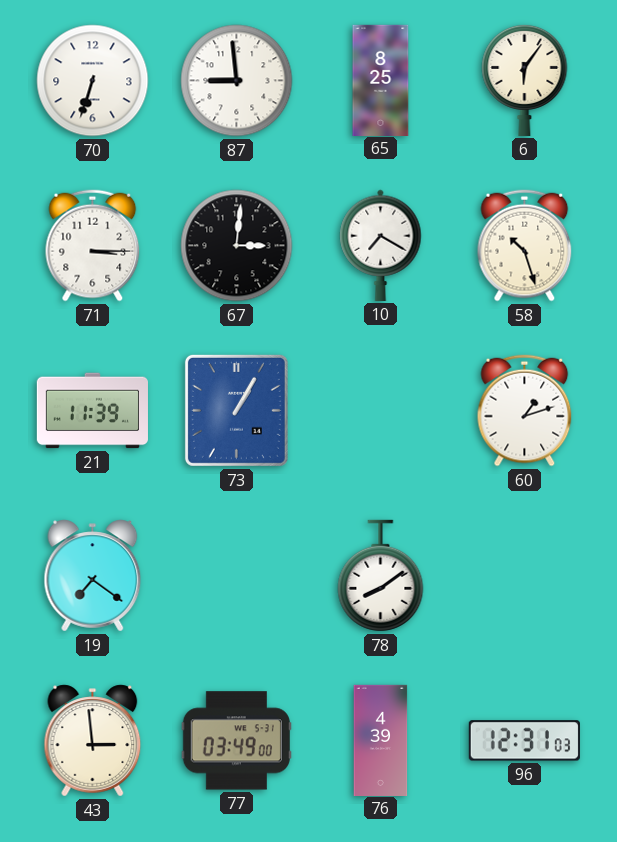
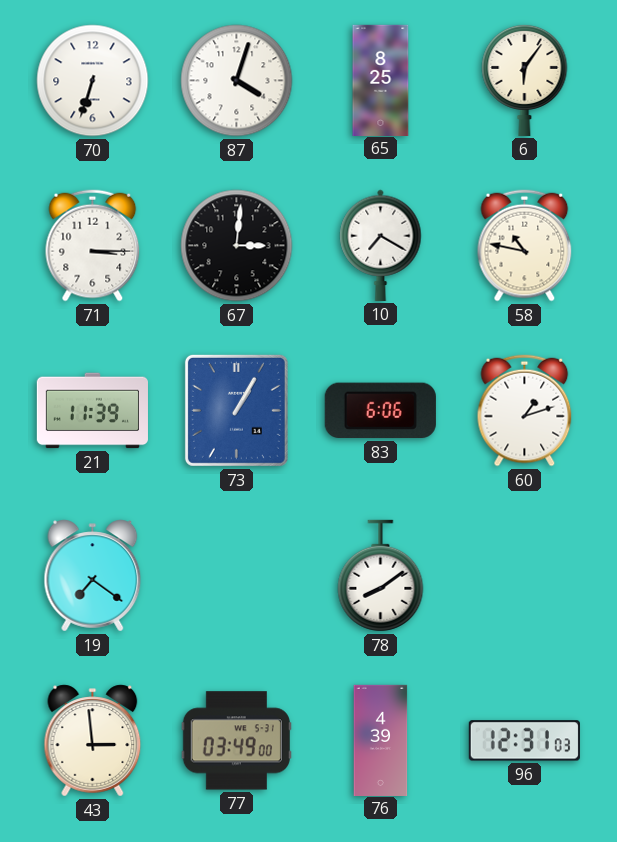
87: 8:59 -> 4:03 (237, 81)
58: 10:27 -> 10:47 (525, 246)
83: none -> 6:06 (380, 411)
